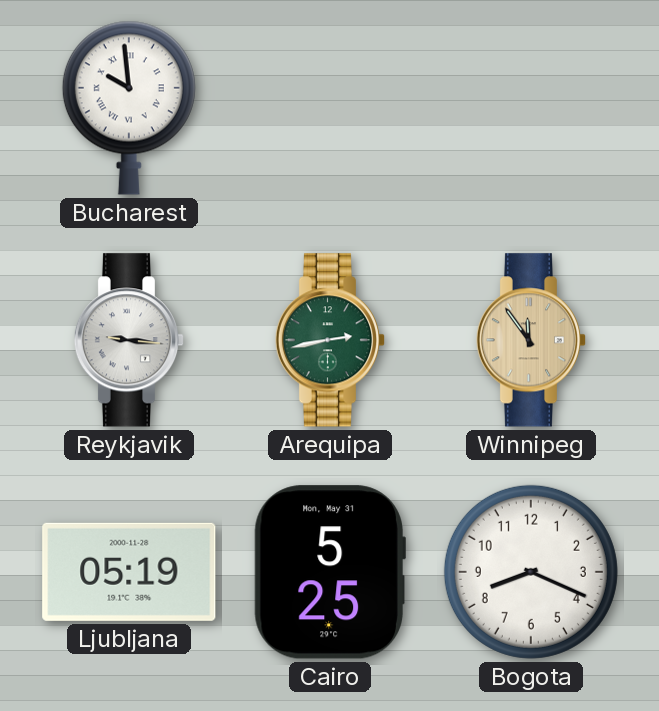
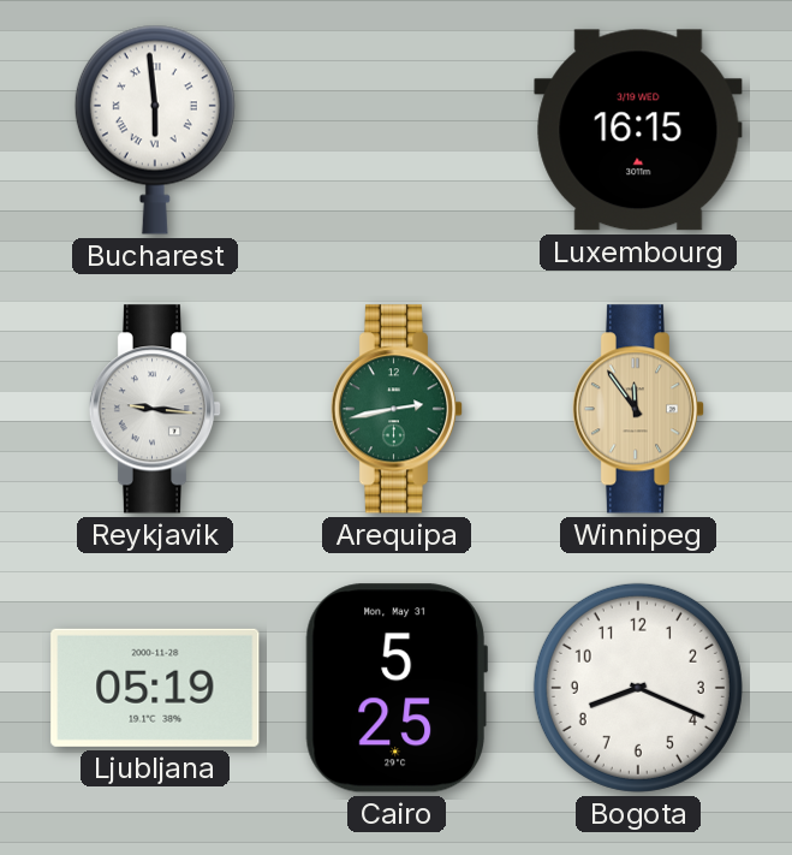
Bucharest: 9:59 -> 5:59 (155, 130)
Luxembourg: none -> 16:15 (638, 130)
